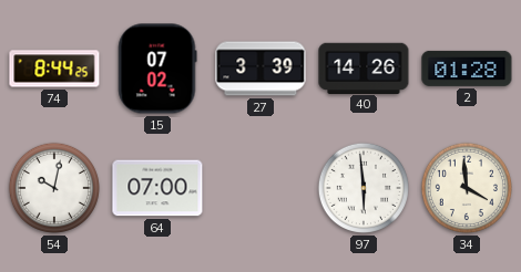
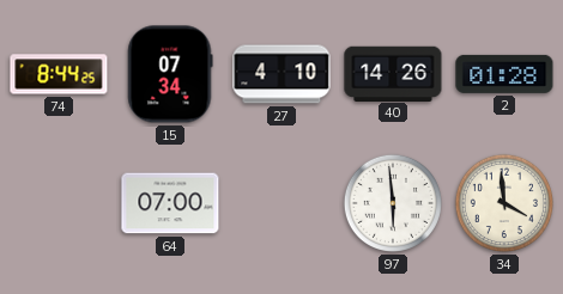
15: 07:02 -> 07:34 (170, 74)
27: 3:39 -> 4:10 (281, 74)
54: 10:02 -> none (54, 188)
